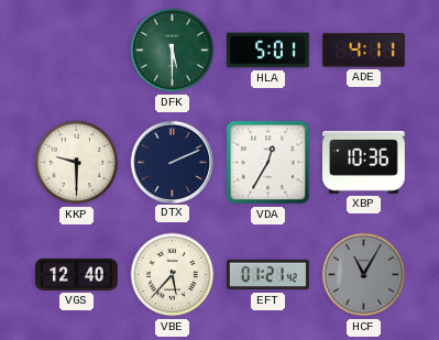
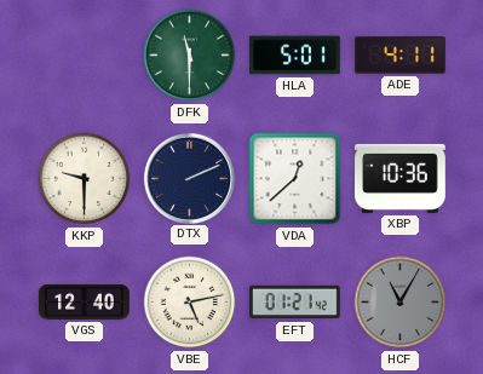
DFK: 5:30 -> 11:30 (190, 56)
VDA: 12:35 -> 12:38 (295, 179)
VBE: 5:37 -> 5:13 (190, 303)
